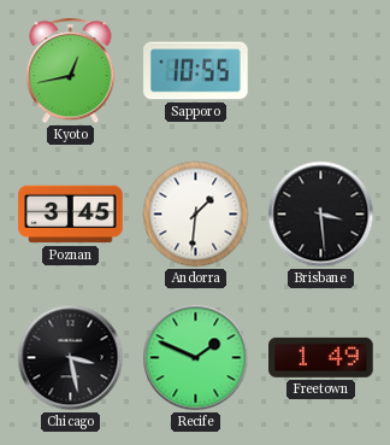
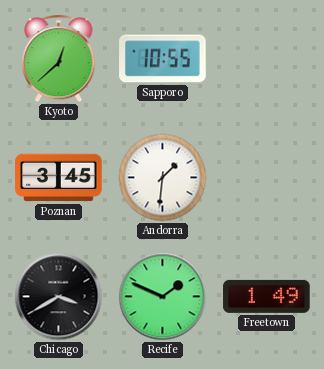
Kyoto: 12:43 -> 12:38 (59, 59)
Brisbane: 3:29 -> none (321, 215)
Chicago: 3:28 -> 3:40 (59, 297)
